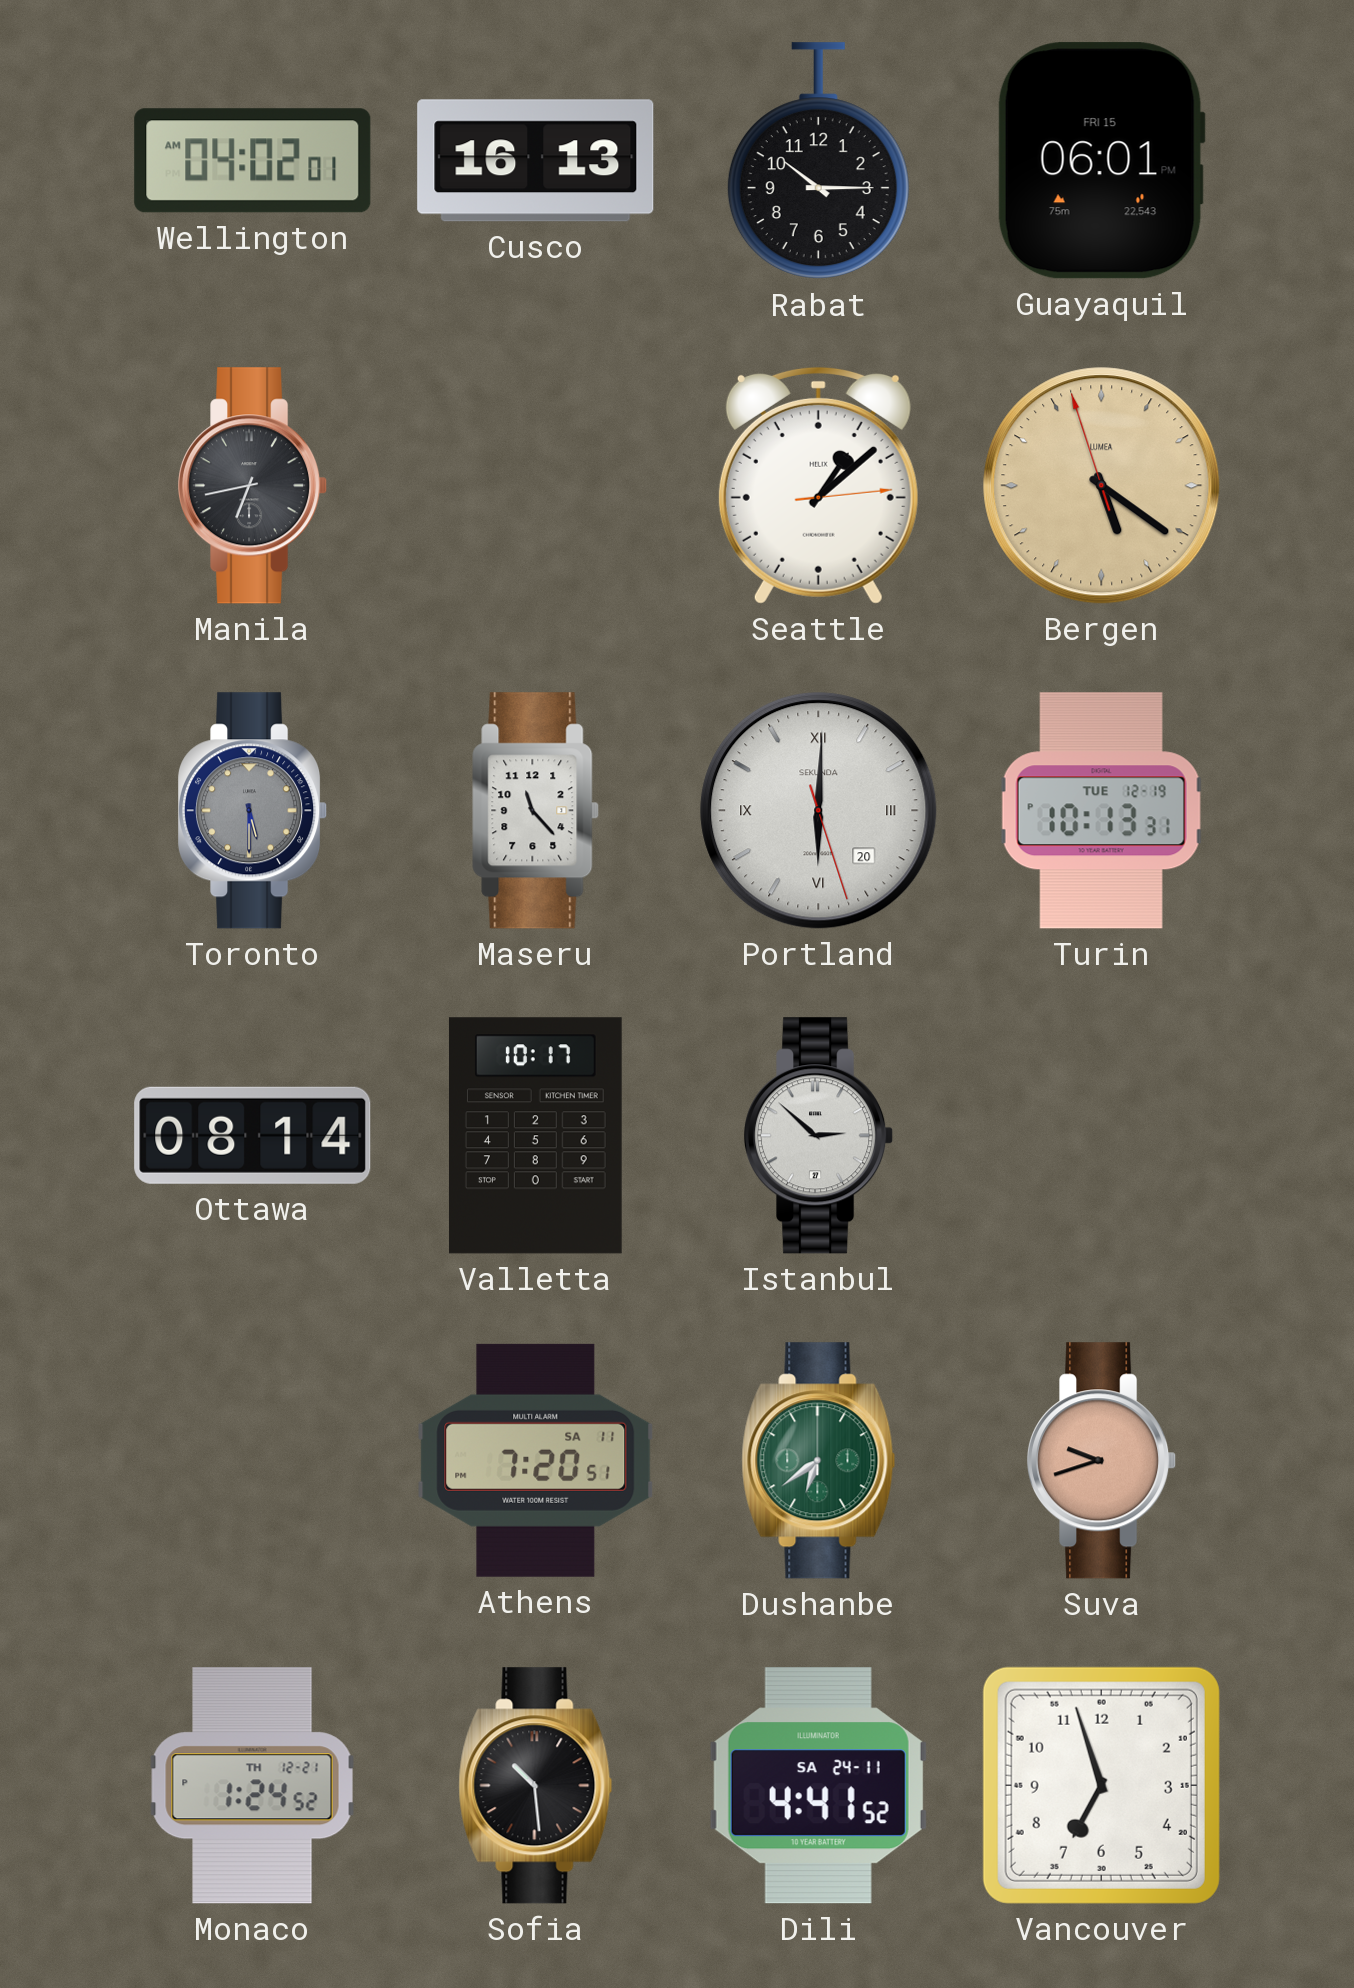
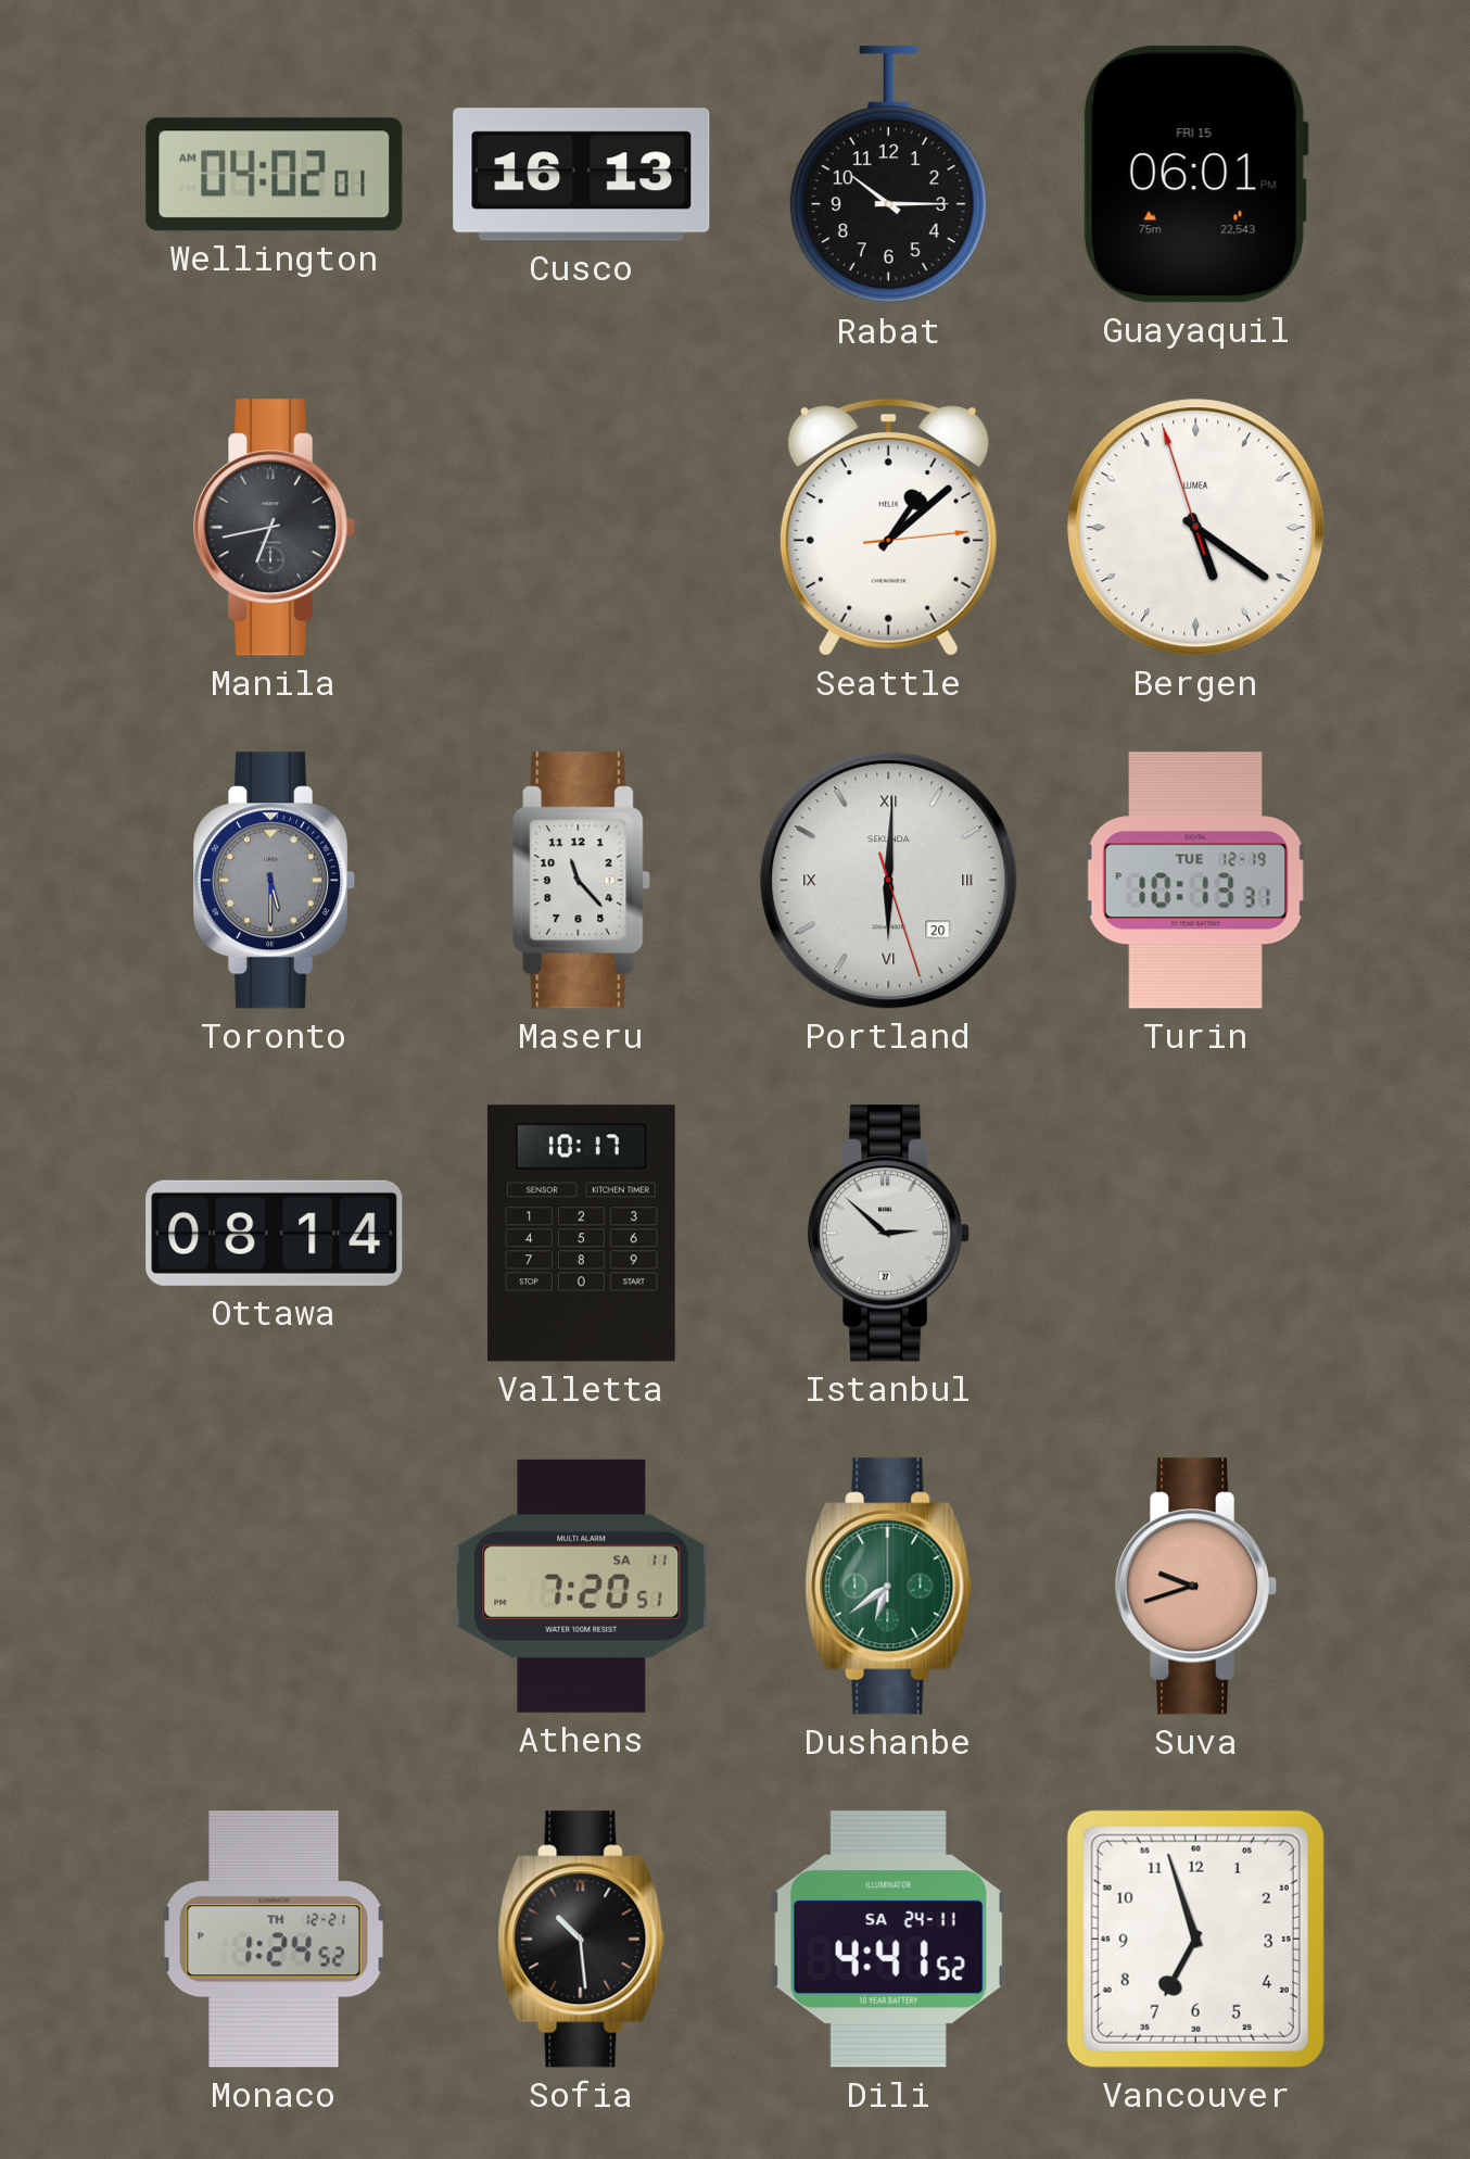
Bergen dial: champagne -> white (1196, 528)
